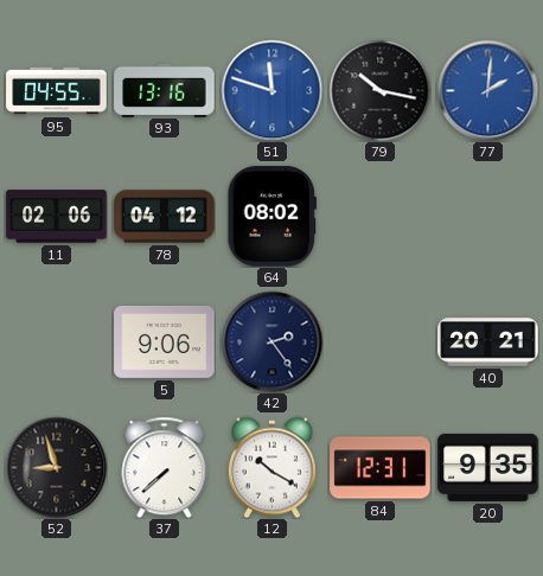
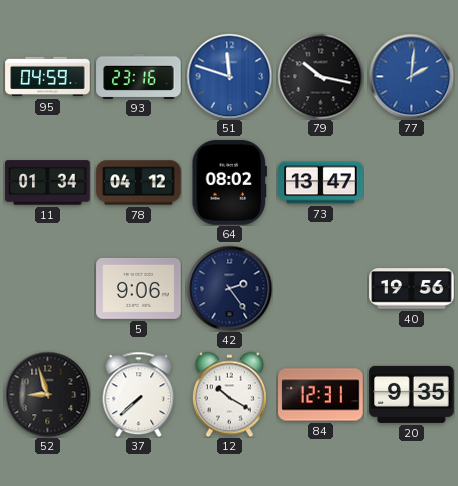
95: 04:55 -> 04:59 (48, 77)
93: 13:16 -> 23:16 (139, 76)
11: 02:06 -> 01:34 (48, 183)
73: none -> 13:47 (321, 183)
40: 20:21 -> 19:56 (412, 289)
